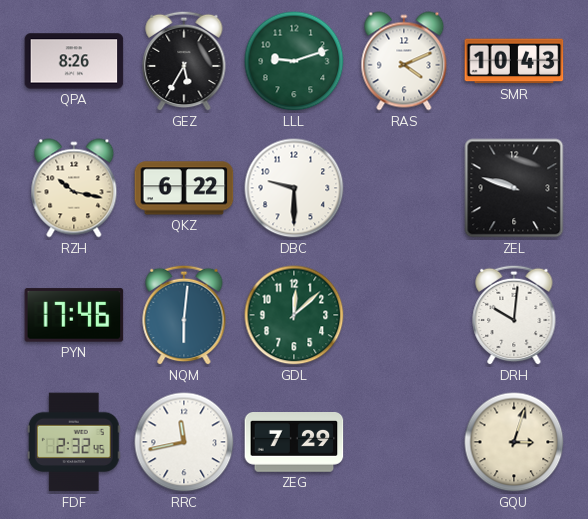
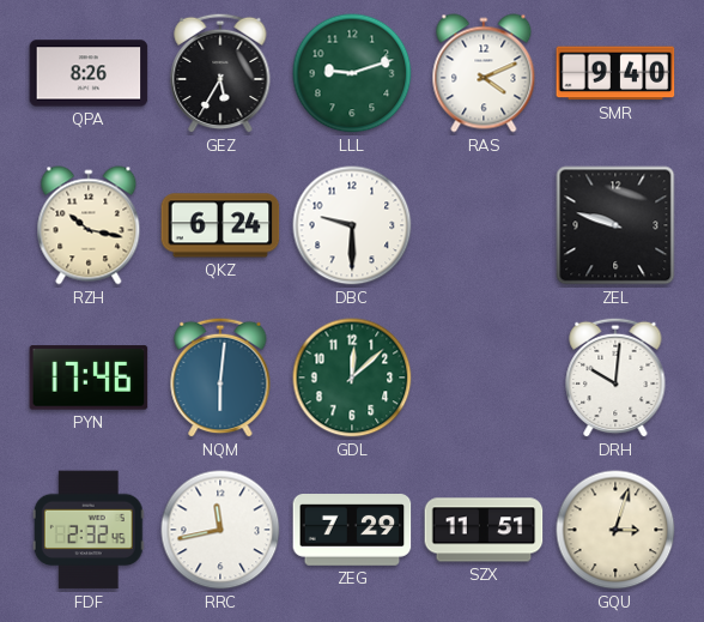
SMR: 10:43 -> 9:40 (615, 73)
QKZ: 6:22 -> 6:24 (220, 225)
SZX: none -> 11:51 (484, 530)
